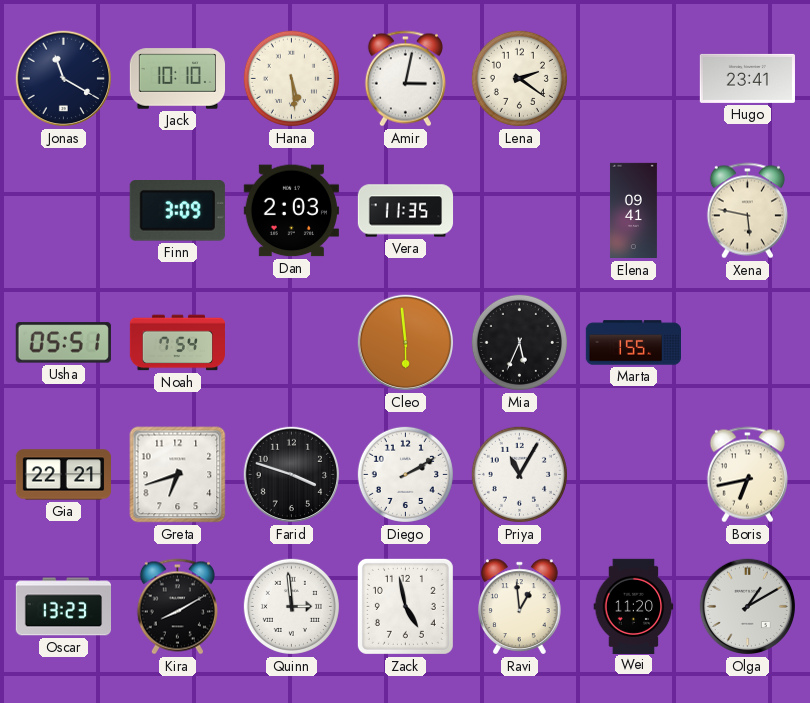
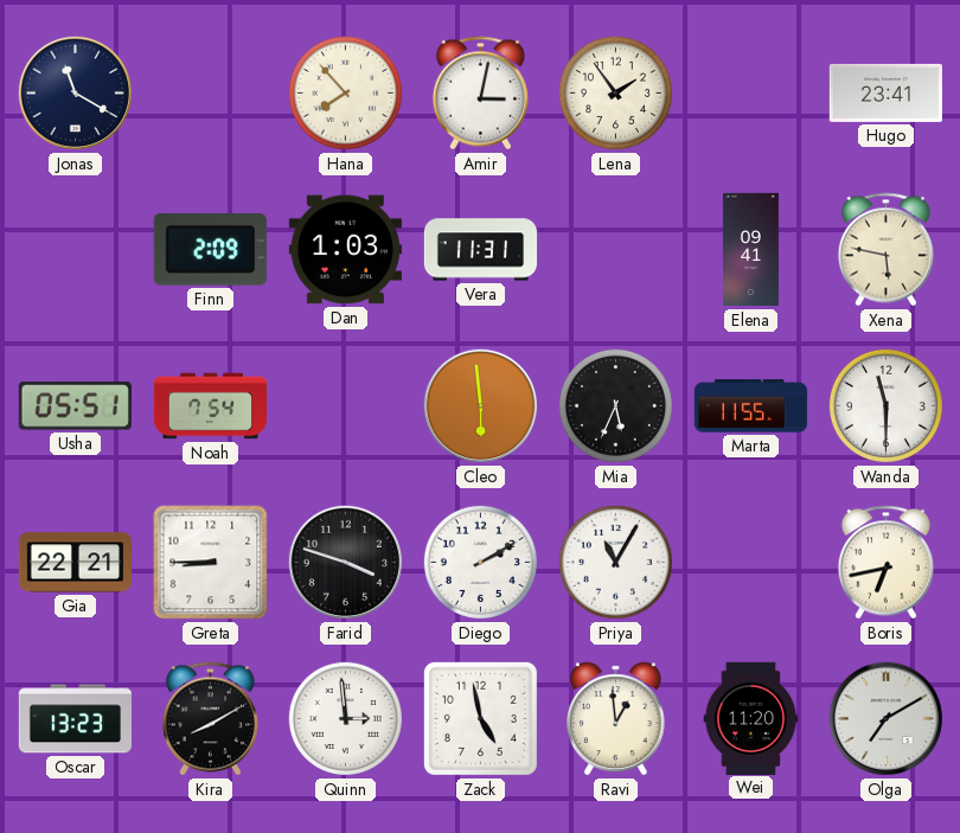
Jack: 10:10 -> none (177, 79)
Hana: 5:29 -> 7:53 (345, 92)
Lena: 2:21 -> 1:54 (615, 92)
Finn: 3:09 -> 2:09 (210, 250)
Dan: 2:03 -> 1:03 (345, 250)
Vera: 11:35 -> 11:31 (481, 250)
Marta: 1:55 -> 11:55 (750, 406)
Wanda: none -> 11:30 (885, 405)
Greta: 6:42 -> 8:45 (211, 563)
Olga: 1:10 -> 7:10 (887, 719)
